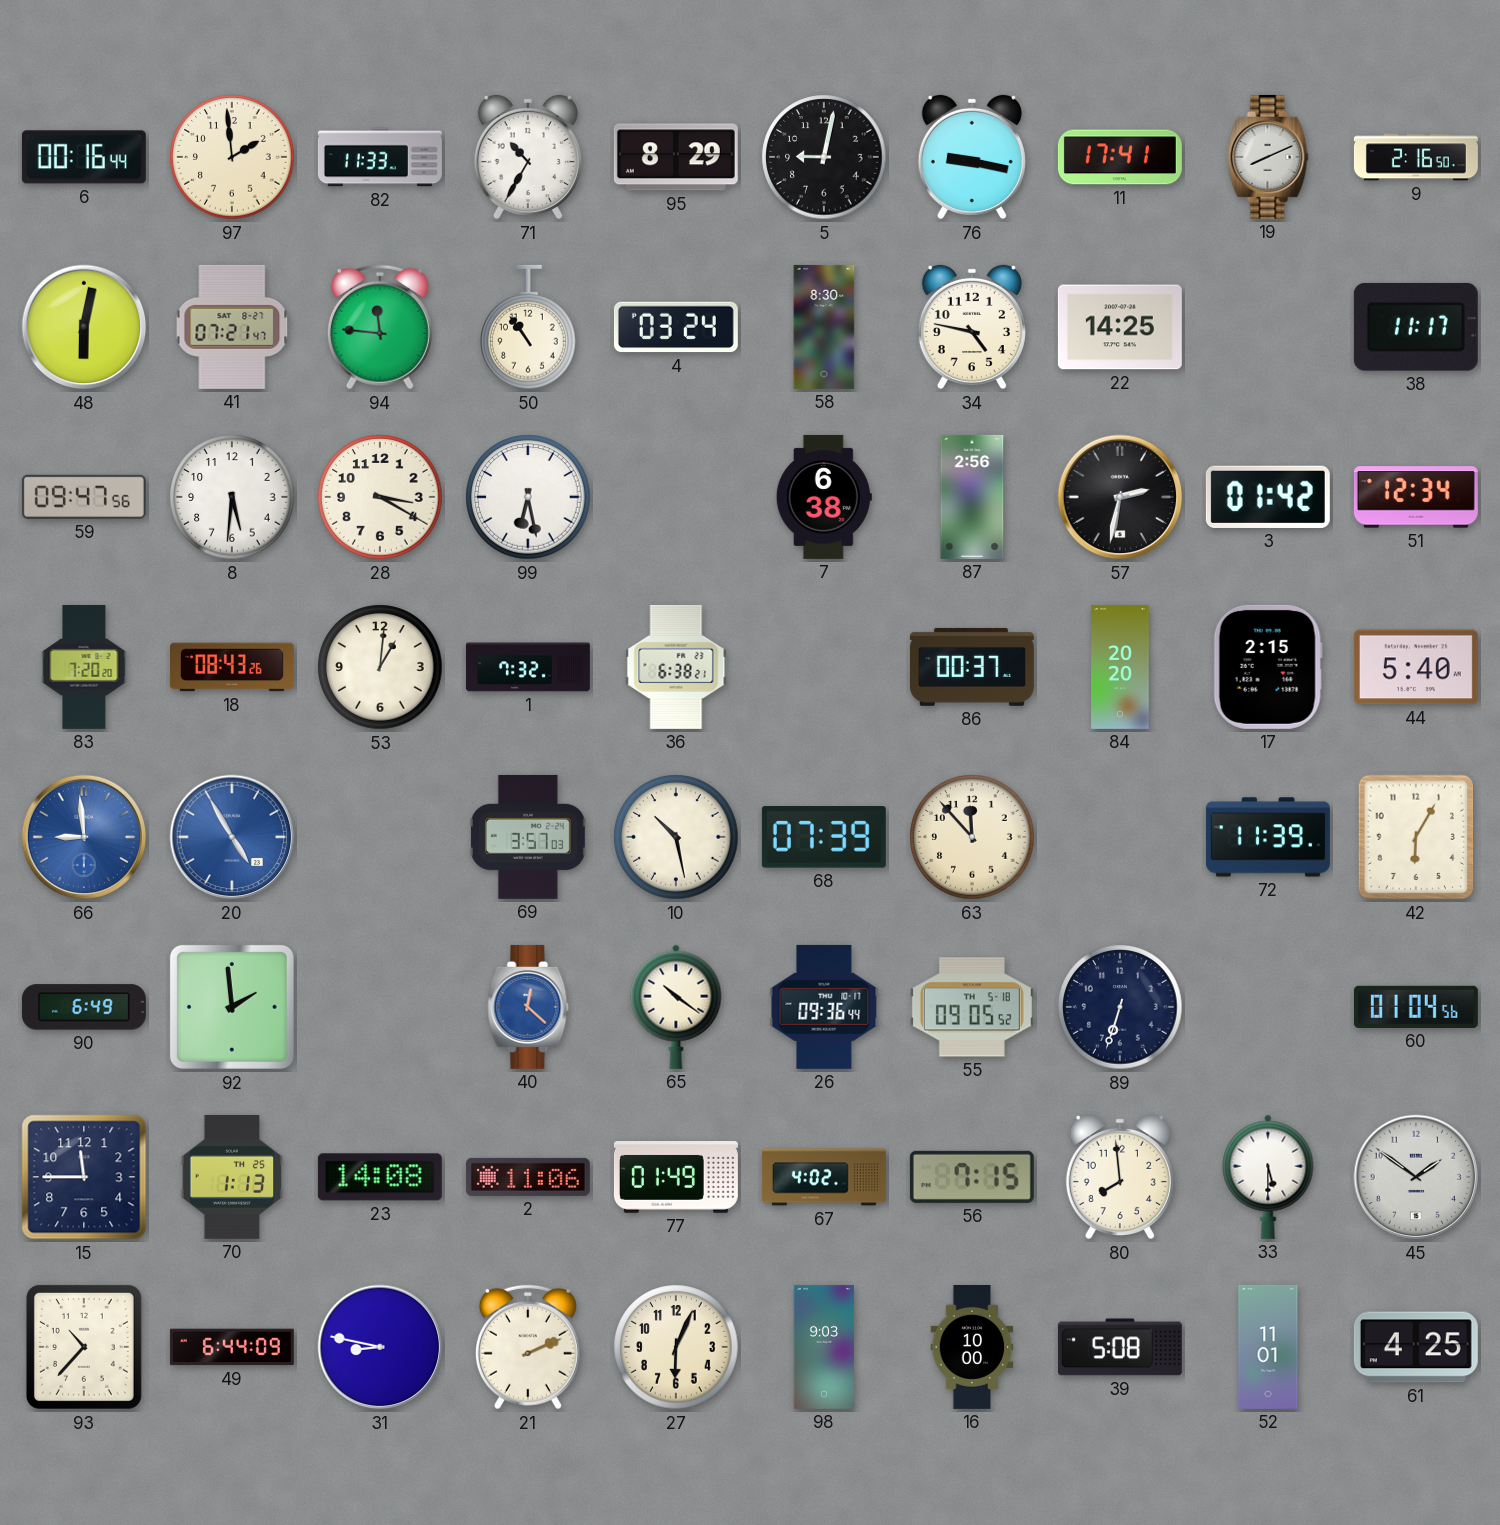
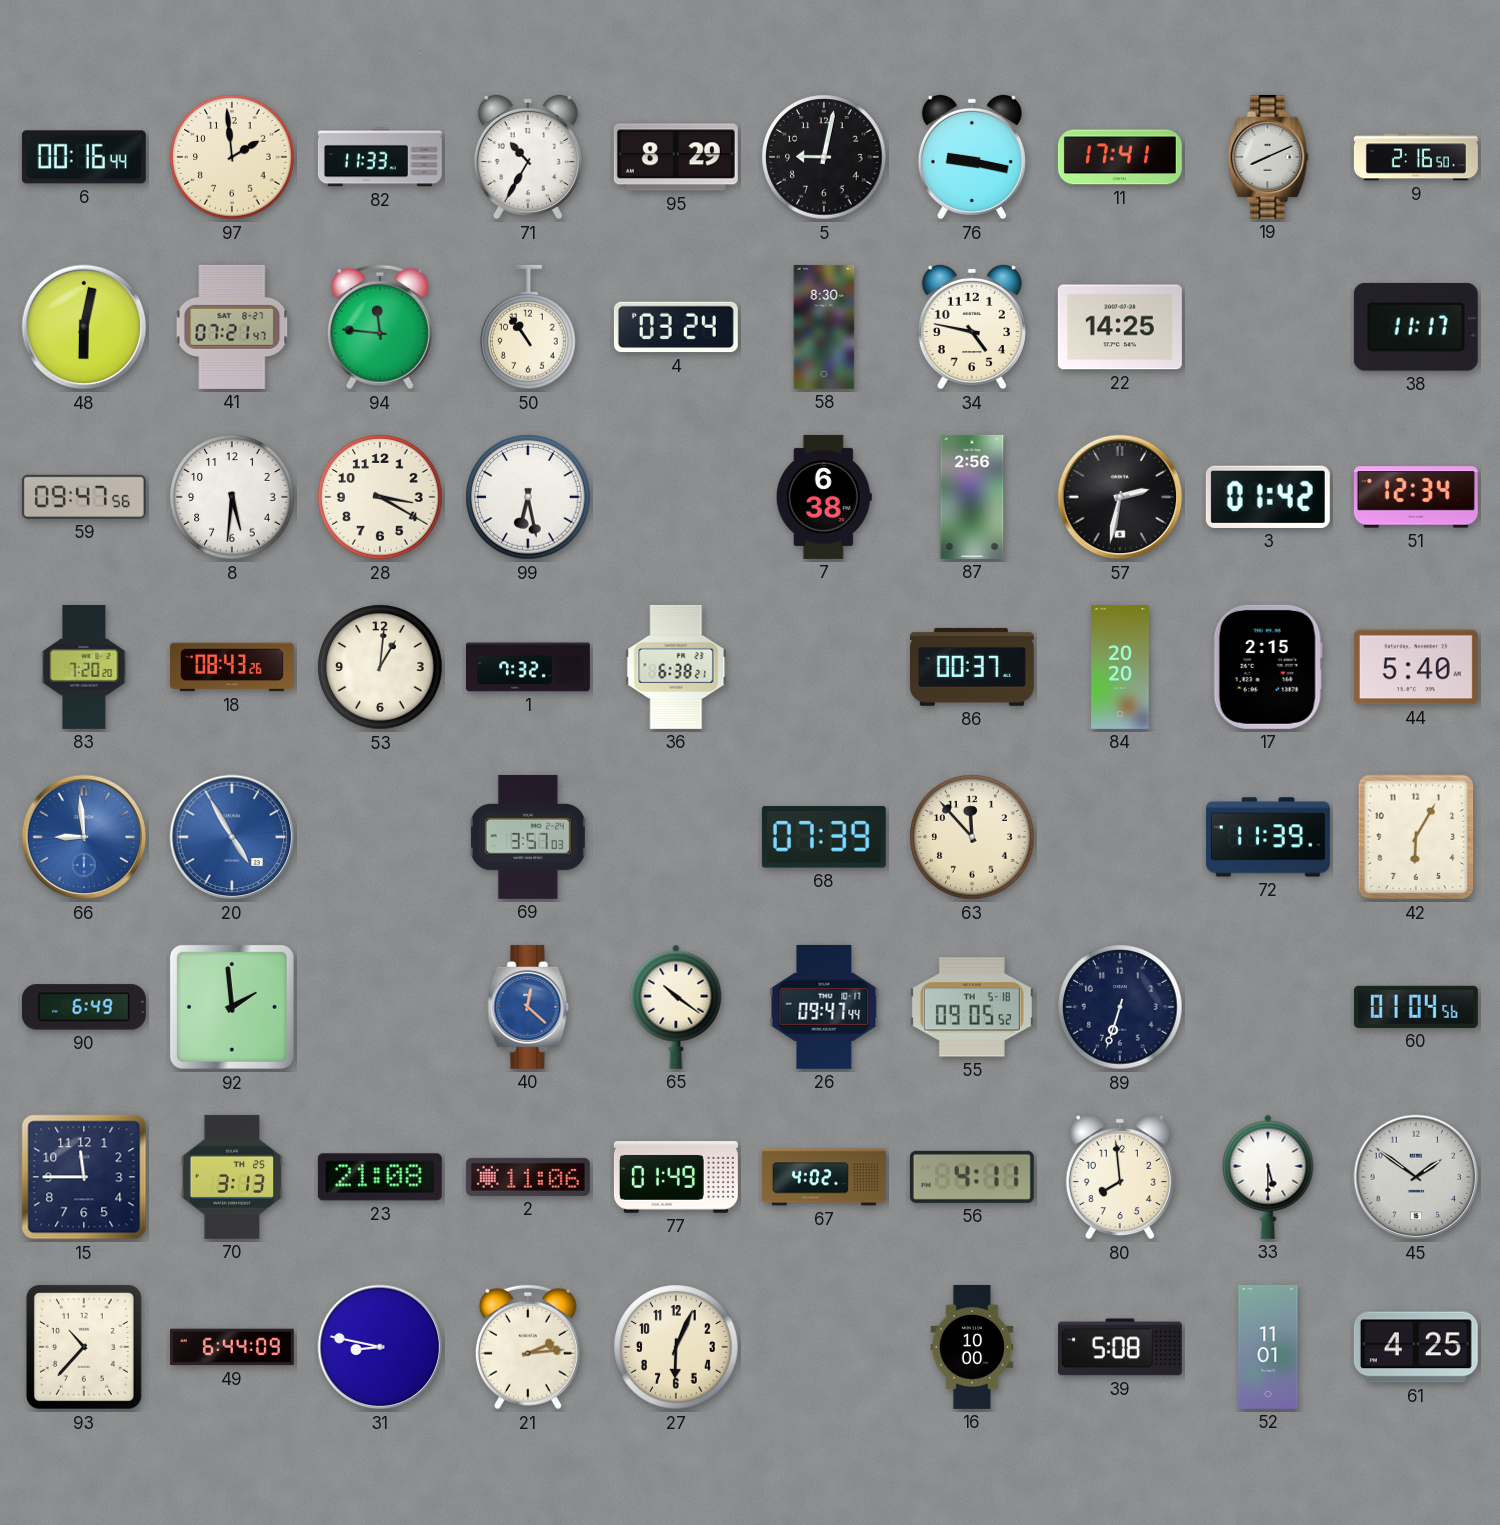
10: 10:28 -> none (676, 837)
26: 09:36 -> 09:47 (824, 1007)
70: 1:13 -> 3:13 (232, 1177)
23: 14:08 -> 21:08 (380, 1177)
56: 7:15 -> 4:11 (972, 1177)
21: 2:11 -> 2:14 (528, 1347)
98: 9:03 -> none (824, 1347)
